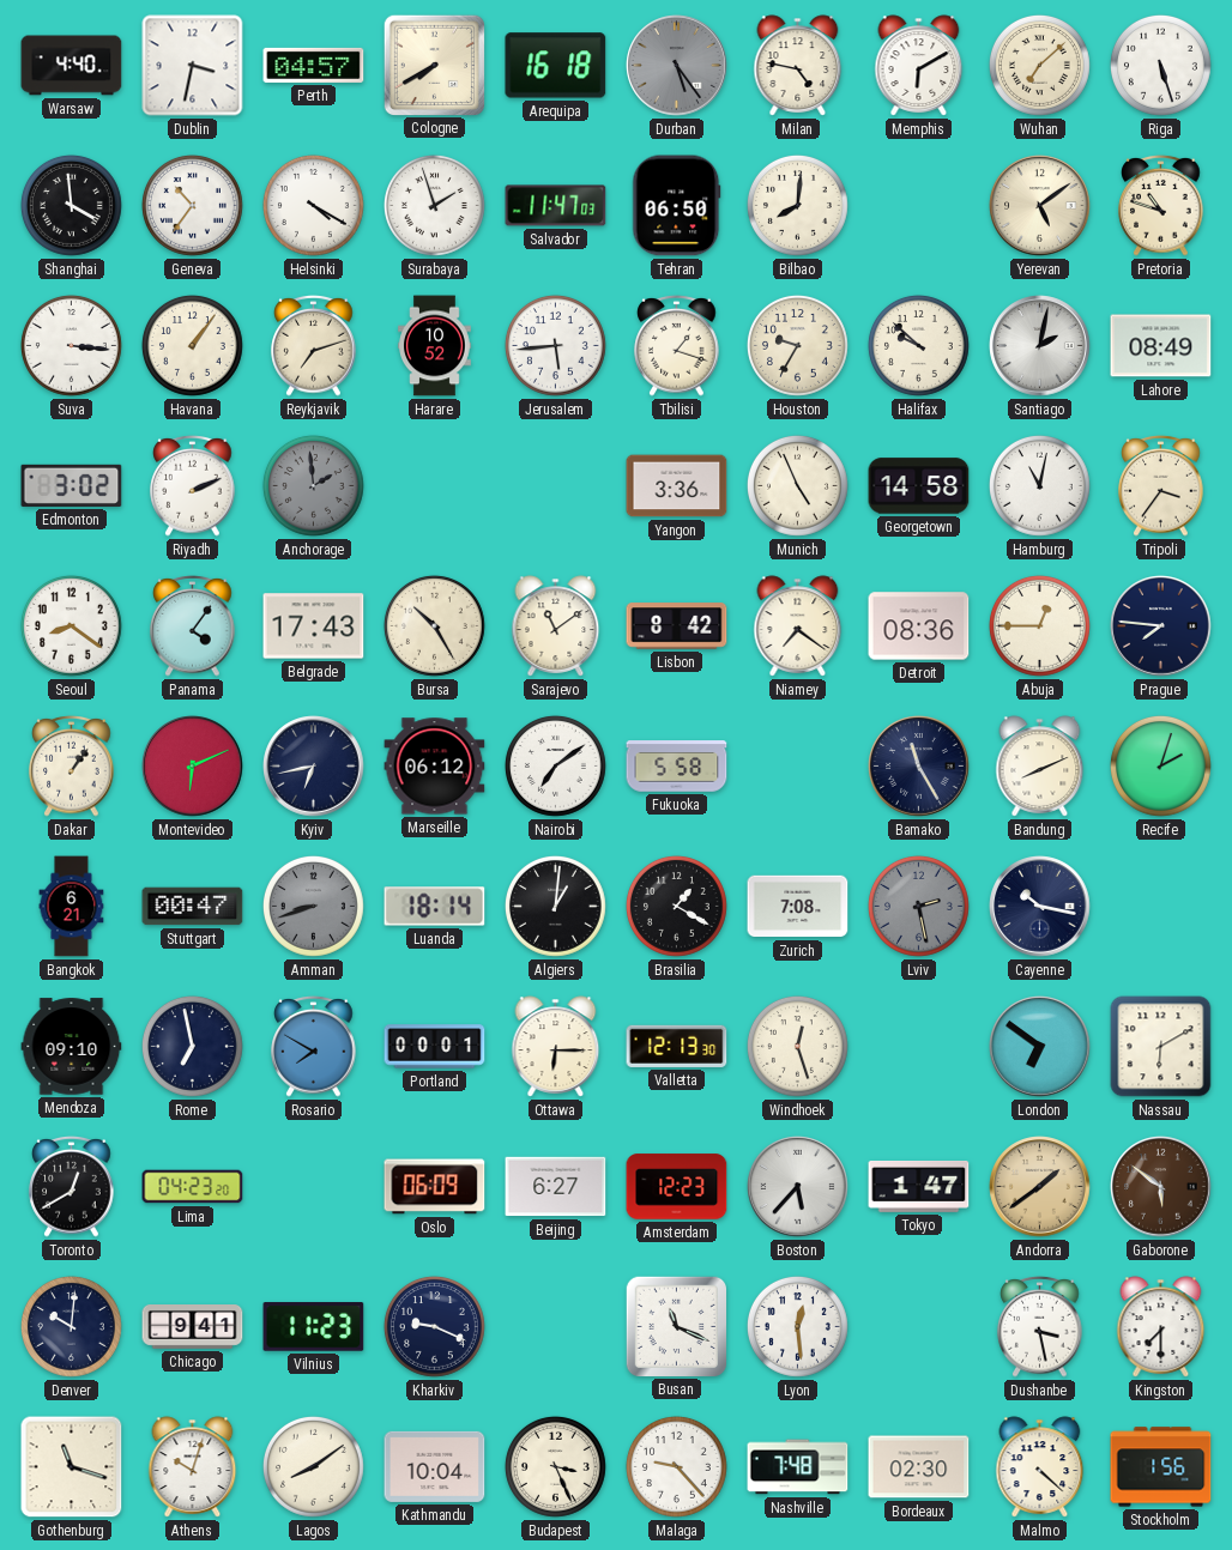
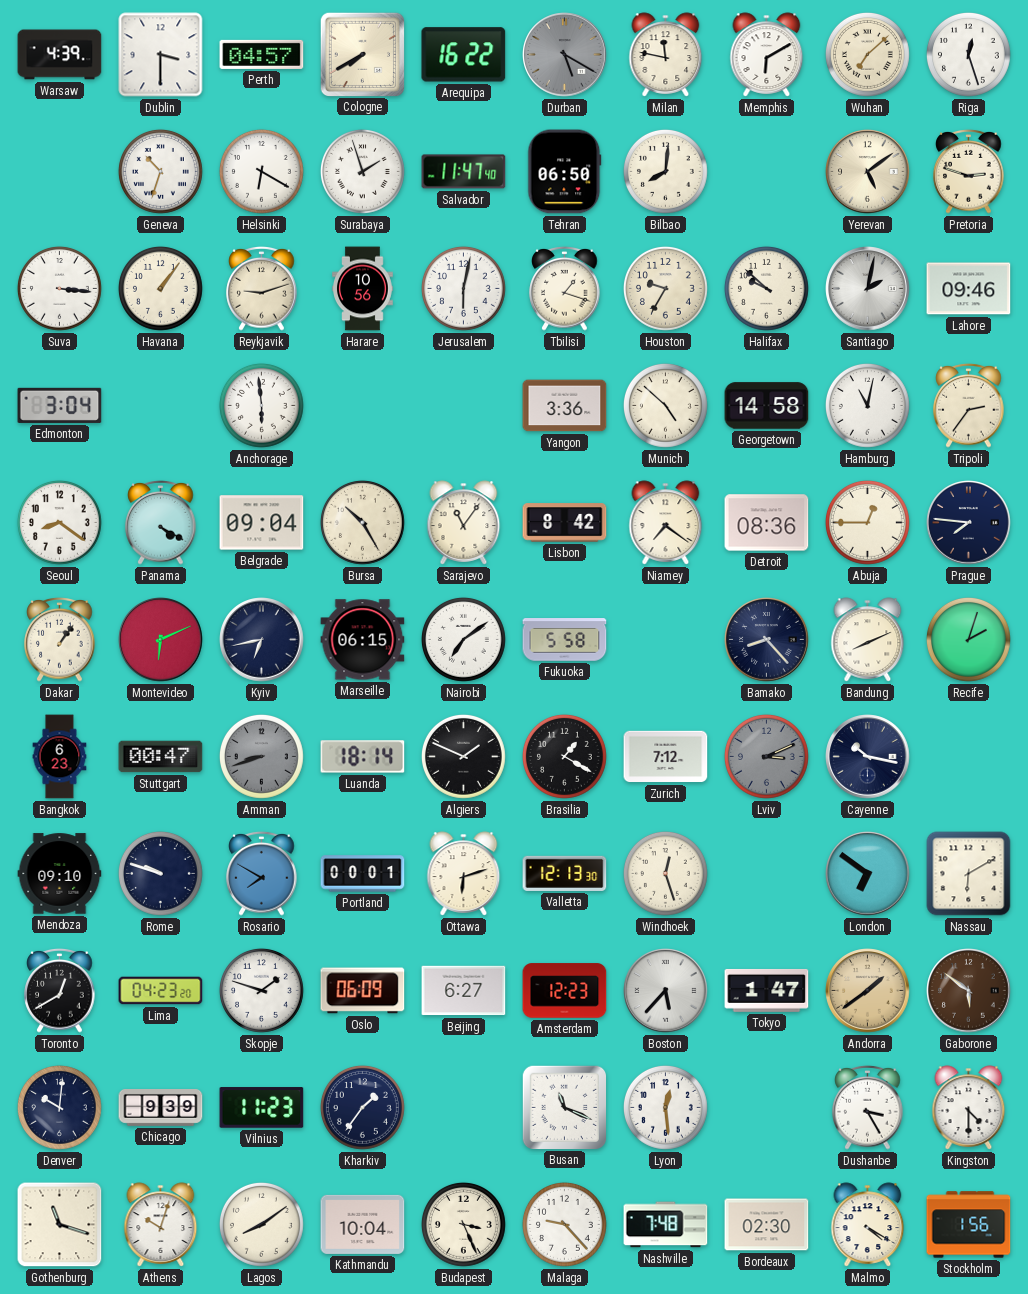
Warsaw: 4:40 -> 4:39 (60, 55)
Dublin: 3:32 -> 3:30 (161, 55)
Arequipa: 16:18 -> 16:22 (464, 55)
Durban: 5:24 -> 5:20 (565, 55)
Milan: 4:47 -> 11:47 (666, 55)
Riga: 5:27 -> 12:27 (969, 55)
Shanghai: 3:59 -> none (72, 206)
Geneva: 10:36 -> 10:33 (161, 172)
Helsinki: 4:20 -> 6:20 (262, 172)
Salvador: 11:47:03 -> 11:47:40 (464, 172)
Pretoria: 10:48 -> 2:48 (969, 172)
Reykjavik: 7:12 -> 9:12 (262, 289)
Harare: 10:52 -> 10:56 (363, 289)
Jerusalem: 5:44 -> 6:02 (464, 289)
Lahore: 08:49 -> 09:46 (969, 289)
Edmonton: 3:02 -> 3:04 (60, 405)
Riyadh: 2:11 -> none (193, 486)
Anchorage: 1:59 -> 5:59 (262, 406)
Anchorage dial: grey -> white (262, 406)
Munich: 4:56 -> 4:52 (666, 406)
Tripoli: 3:36 -> 2:36 (969, 406)
Panama: 4:06 -> 4:20 (161, 523)
Belgrade: 17:43 -> 09:04 (262, 523)
Sarajevo: 11:09 -> 11:06 (464, 523)
Marseille: 06:12 -> 06:15 (363, 640)
Bamako: 11:25 -> 8:23 (767, 640)
Bangkok: 6:21 -> 6:23 (60, 757)
Algiers: 1:01 -> 1:49 (464, 757)
Zurich: 7:08 -> 7:12 (666, 757)
Lviv: 2:28 -> 3:11 (767, 757)
Rome: 6:58 -> 9:48 (161, 874)
Ottawa: 6:15 -> 6:12 (464, 874)
Skopje: none -> 1:48 (262, 991)
Chicago: 9:41 -> 9:39 (161, 1108)
Kharkiv: 9:19 -> 1:36 (363, 1108)
Dushanbe: 3:28 -> 3:25 (868, 1108)
Kingston: 7:30 -> 4:30 (969, 1108)
Malmo: 4:22 -> 4:20 (868, 1225)
